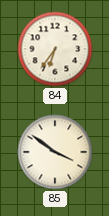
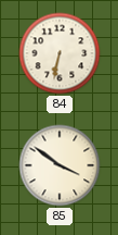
84: 6:36 -> 6:32 (60, 53)
